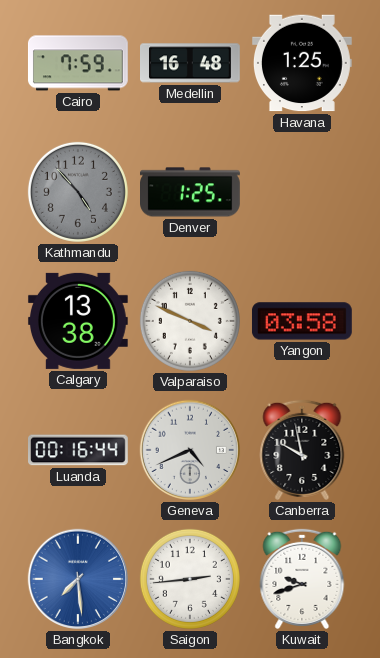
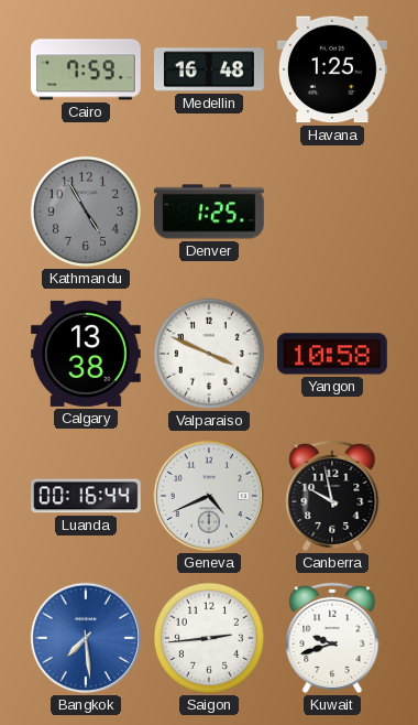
Kathmandu: 4:53 -> 4:55 (86, 212)
Yangon: 03:58 -> 10:58 (332, 354)
